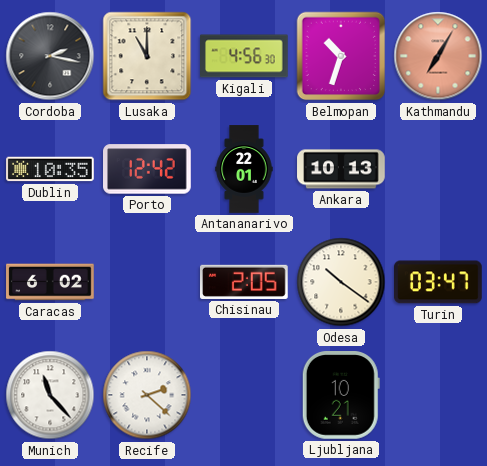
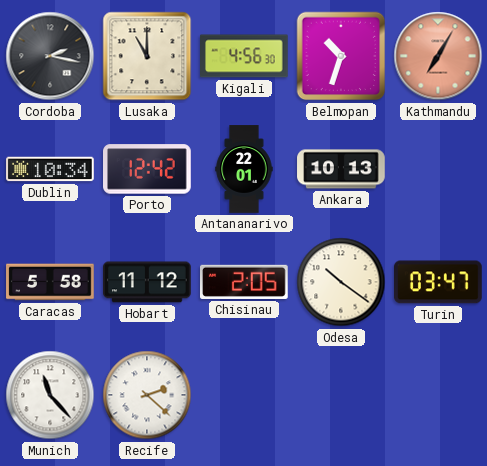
Dublin: 10:35 -> 10:34 (50, 169)
Caracas: 6:02 -> 5:58 (50, 282)
Hobart: none -> 11:12 (148, 282)
Ljubljana: 10:21 -> none (341, 396)
